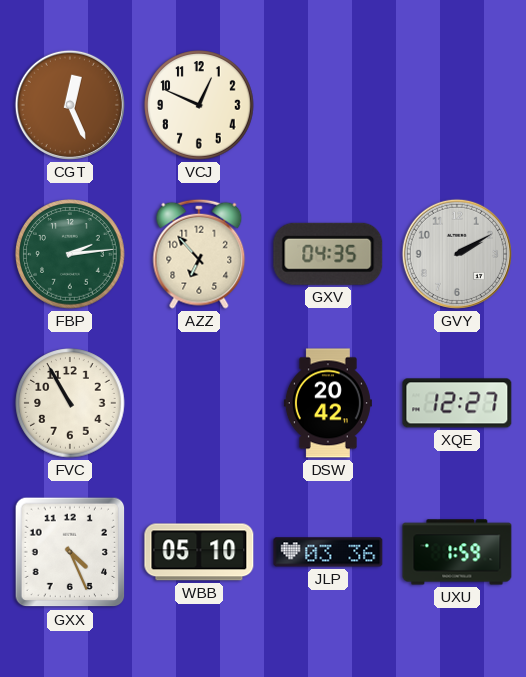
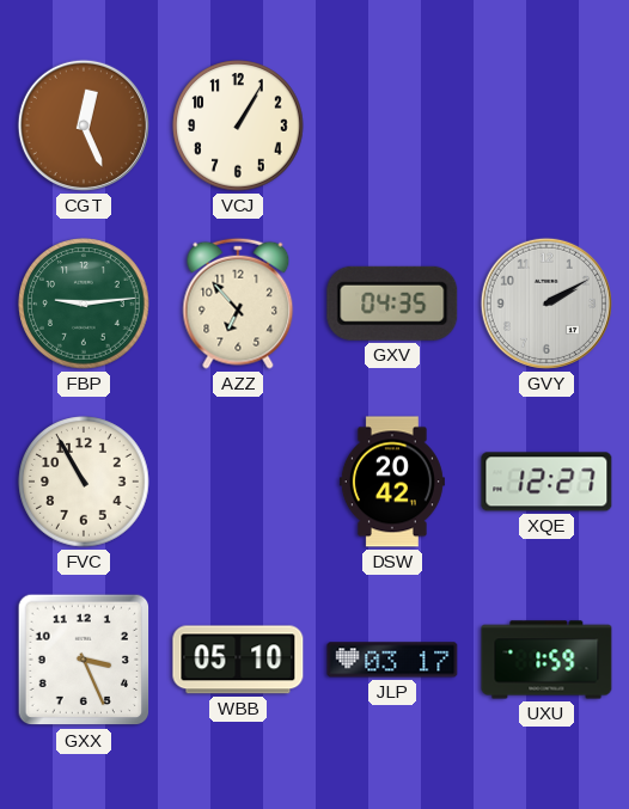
VCJ: 12:49 -> 1:05 (238, 125)
FBP: 2:14 -> 9:14 (84, 304)
GXX: 4:26 -> 3:26 (84, 660)
JLP: 03:36 -> 03:17 (392, 660)
